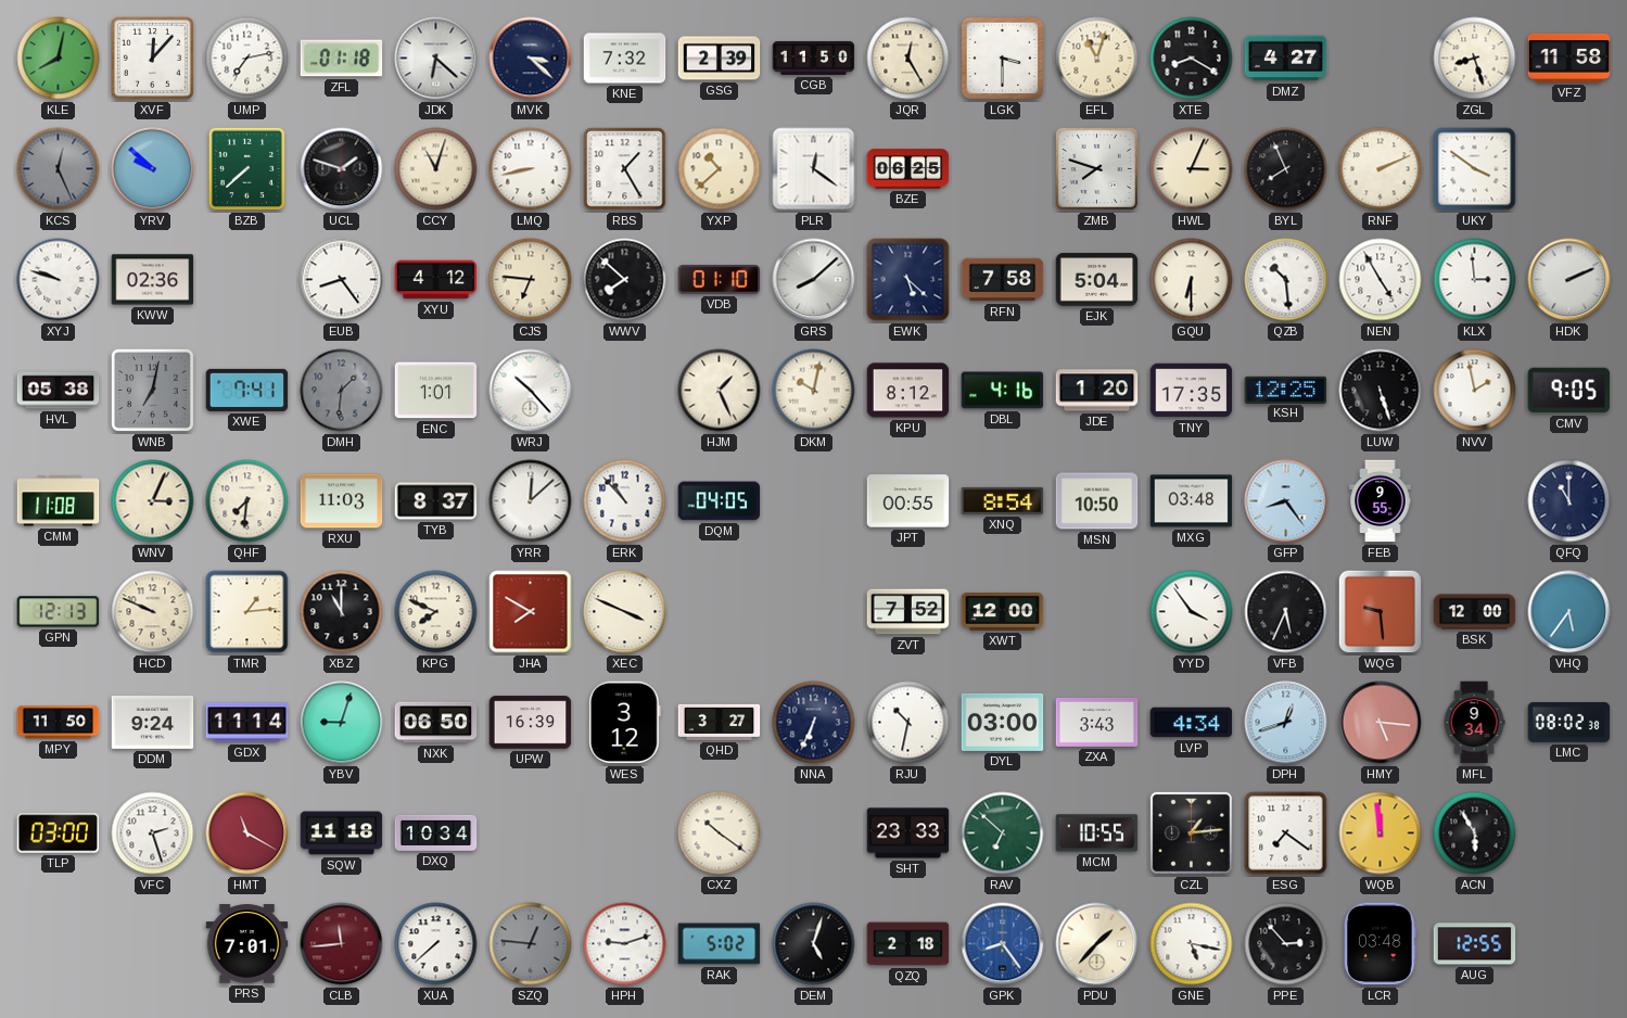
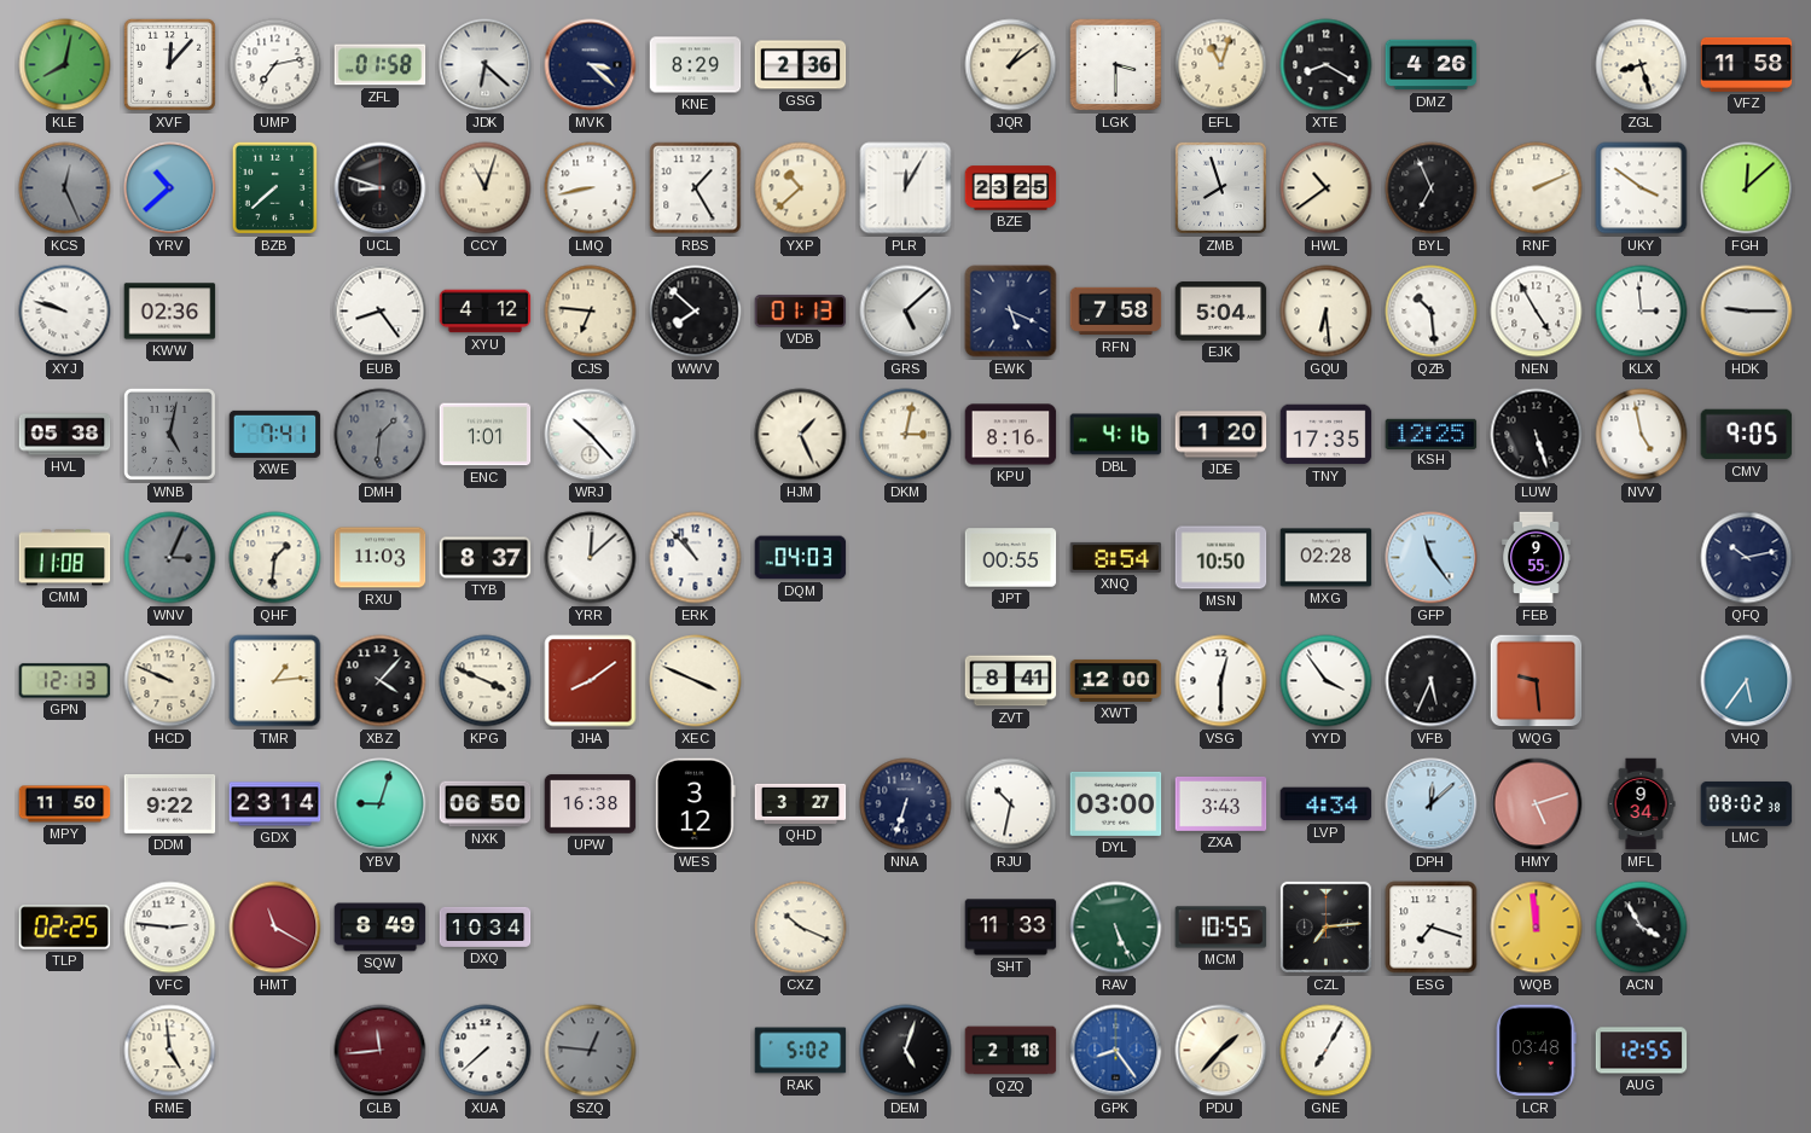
ZFL: 01:18 -> 01:58 (381, 65)
KNE: 7:32 -> 8:29 (696, 65)
GSG: 2:39 -> 2:36 (801, 65)
CGB: 11:50 -> none (814, 58)
JQR: 12:25 -> 1:09 (1011, 65)
DMZ: 4:27 -> 4:26 (1432, 65)
YRV: 9:52 -> 10:38 (170, 188)
UCL: 1:48 -> 8:48 (381, 188)
PLR: 12:21 -> 12:05 (906, 188)
BZE: 06:25 -> 23:25 (1011, 188)
ZMB: 7:48 -> 7:57 (1220, 187)
HWL: 3:04 -> 10:39 (1327, 188)
BYL: 7:56 -> 6:56 (1432, 188)
FGH: none -> 12:08 (1747, 188)
VDB: 01:10 -> 01:13 (801, 312)
GRS: 8:08 -> 5:08 (906, 312)
EWK: 5:22 -> 5:19 (1011, 312)
GQU: 6:30 -> 6:29 (1327, 312)
HDK: 2:11 -> 9:15 (1747, 312)
WNB: 7:02 -> 5:02 (169, 434)
DKM: 10:02 -> 3:02 (906, 435)
KPU: 8:12 -> 8:16 (1011, 435)
NVV: 1:58 -> 4:58 (1642, 435)
WNV dial: cream -> grey (170, 558)
QHF: 7:31 -> 1:31 (275, 558)
DQM: 04:05 -> 04:03 (801, 558)
MXG: 03:48 -> 02:28 (1327, 558)
GFP: 8:24 -> 11:24 (1432, 558)
QFQ: 11:00 -> 10:13 (1747, 558)
XBZ: 11:00 -> 4:07 (381, 681)
KPG: 7:49 -> 3:49 (486, 681)
JHA: 7:50 -> 8:09 (591, 681)
ZVT: 7:52 -> 8:41 (1011, 681)
VSG: none -> 12:30 (1221, 681)
BSK: 12:00 -> none (1475, 612)
DDM: 9:24 -> 9:22 (170, 803)
GDX: 11:14 -> 23:14 (275, 804)
UPW: 16:39 -> 16:38 (591, 804)
NNA: 6:34 -> 6:33 (906, 804)
DPH: 12:42 -> 12:08 (1432, 804)
HMY: 5:16 -> 5:12 (1537, 804)
TLP: 03:00 -> 02:25 (65, 928)
VFC: 2:27 -> 2:46 (170, 928)
SQW: 11:18 -> 8:49 (381, 928)
CXZ: 10:21 -> 10:19 (801, 928)
SHT: 23:33 -> 11:33 (1011, 928)
RAV: 6:52 -> 5:26 (1116, 928)
CZL: 1:14 -> 7:14 (1325, 926)
ESG: 7:21 -> 7:18 (1432, 928)
ACN: 5:55 -> 3:55 (1642, 928)
RME: none -> 4:59 (170, 1051)
PRS: 7:01 -> none (247, 944)
HPH: 9:12 -> none (625, 944)
GNE: 5:17 -> 7:05 (1327, 1051)
PPE: 2:53 -> none (1286, 944)
